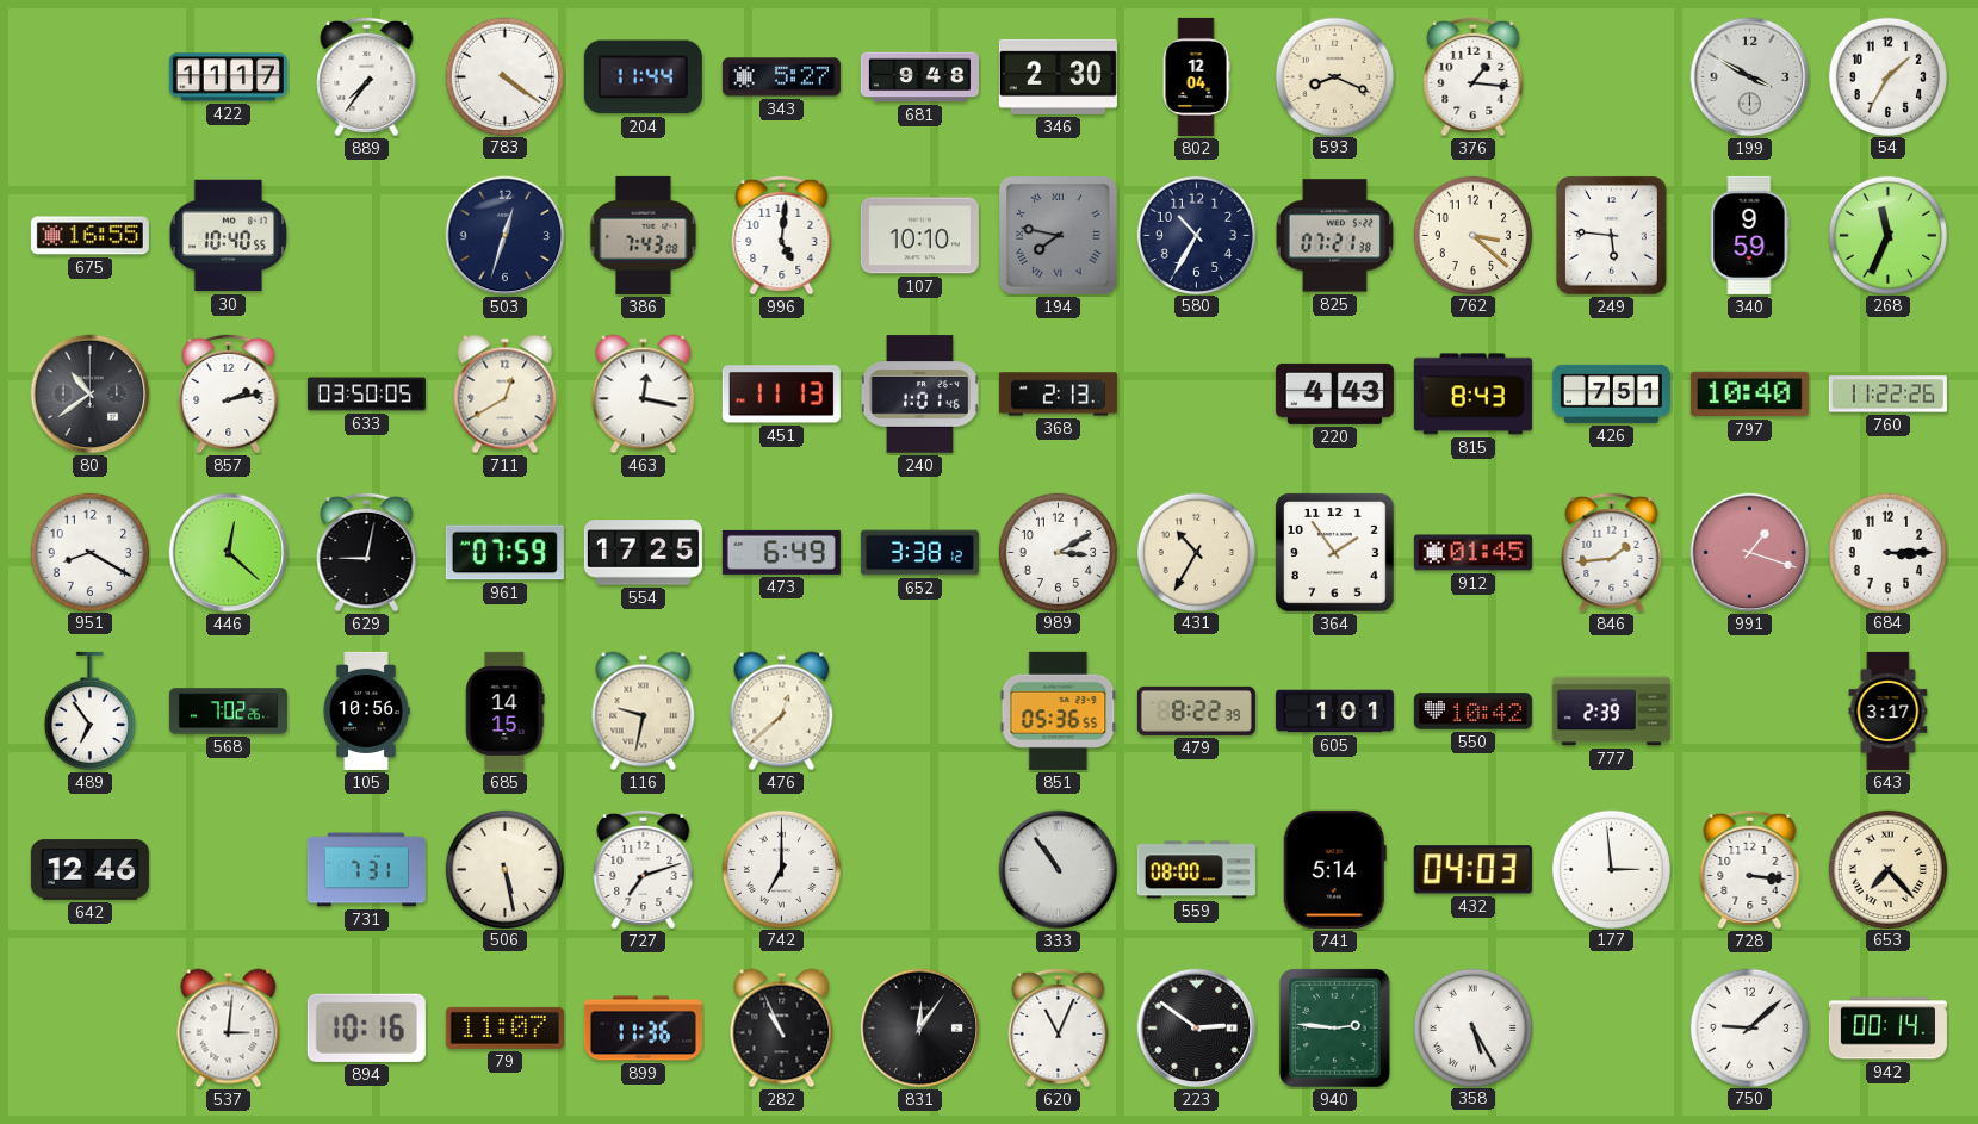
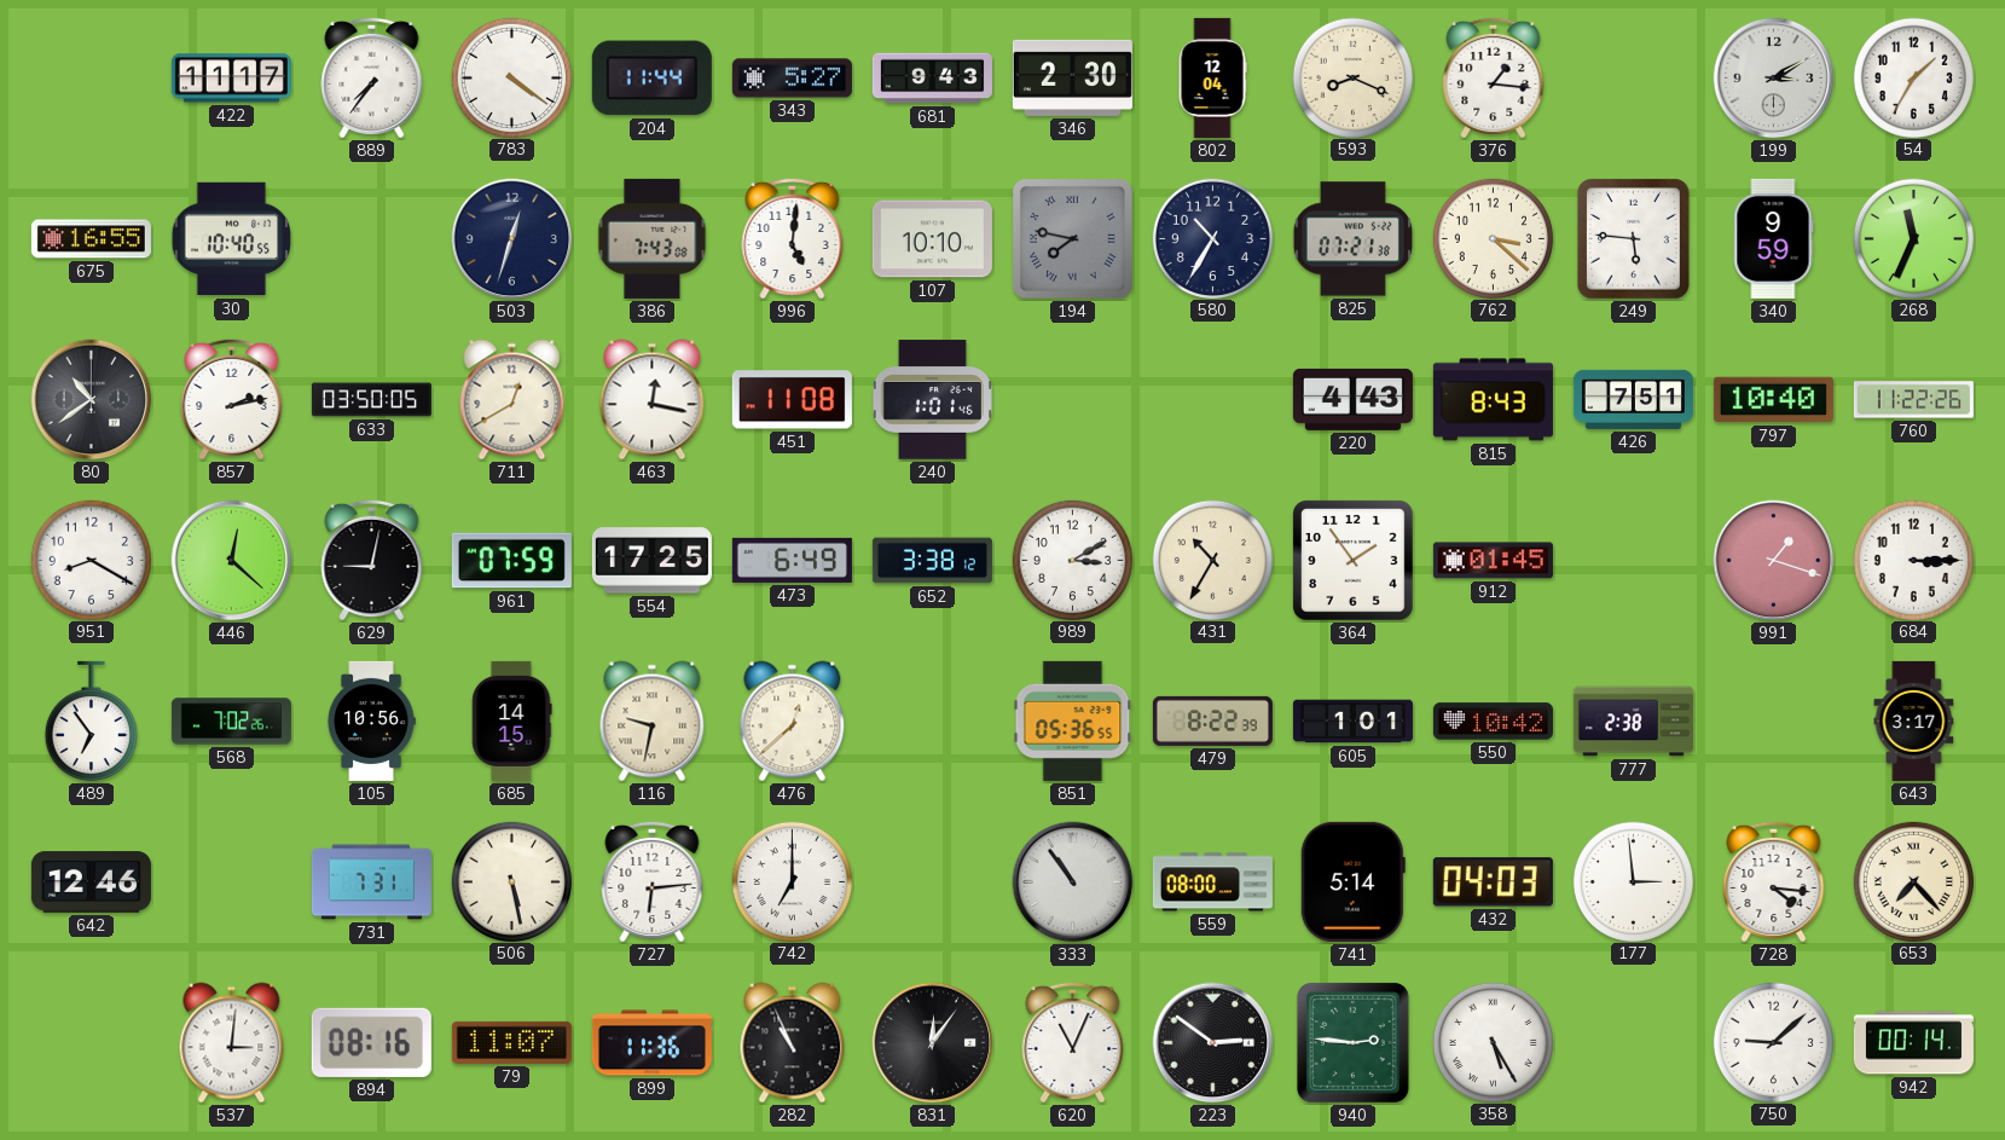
681: 9:48 -> 9:43 (932, 79)
199: 3:50 -> 3:10 (1774, 79)
451: 11:13 -> 11:08 (792, 400)
368: 2:13 -> none (1058, 395)
846: 1:44 -> none (1612, 552)
777: 2:39 -> 2:38 (1633, 722)
727: 7:12 -> 6:14 (653, 881)
728: 3:16 -> 4:16 (1774, 881)
894: 10:16 -> 08:16 (371, 1042)
